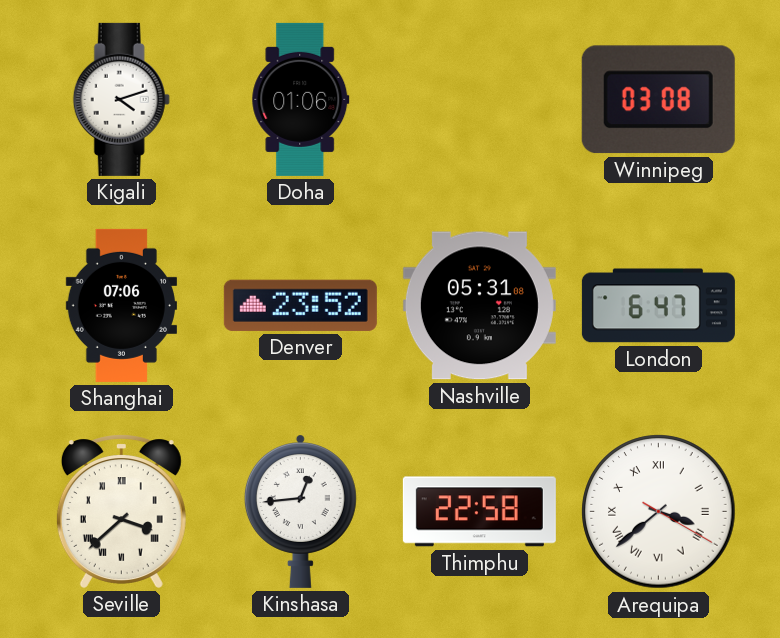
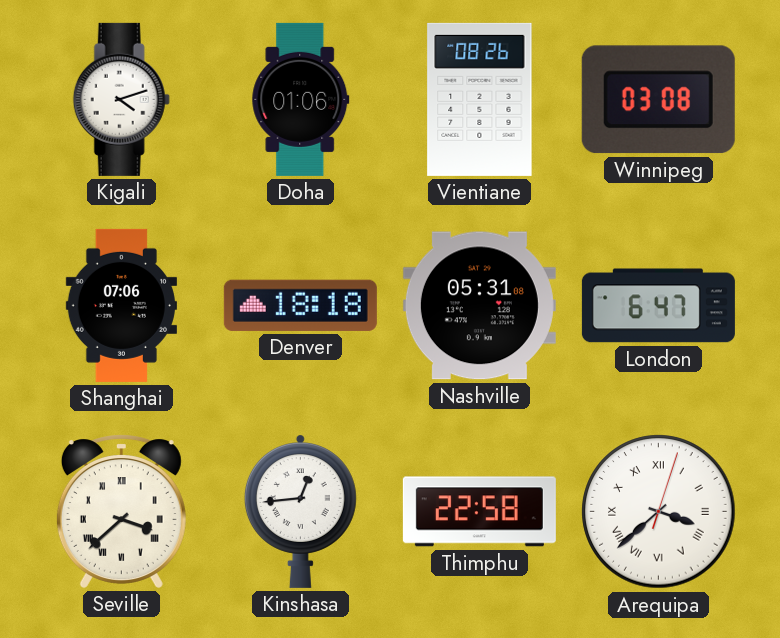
Vientiane: none -> 08:26 (480, 99)
Denver: 23:52 -> 18:18 (300, 305)
Arequipa: 3:38:20 -> 3:38:03 (659, 512)
